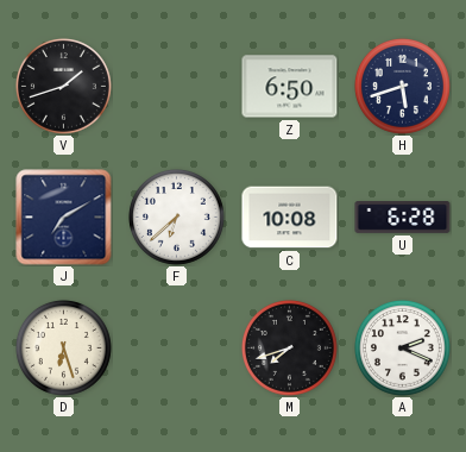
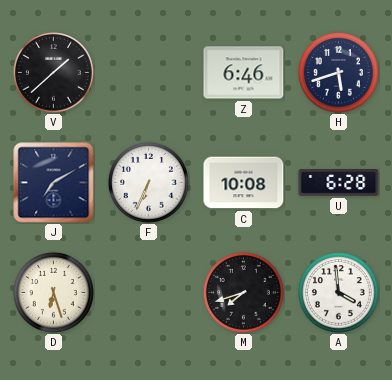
V: 1:42 -> 1:38 (53, 72)
Z: 6:50 -> 6:46 (244, 73)
F: 6:38 -> 6:34 (148, 182)
A: 2:19 -> 3:59 (338, 292)
